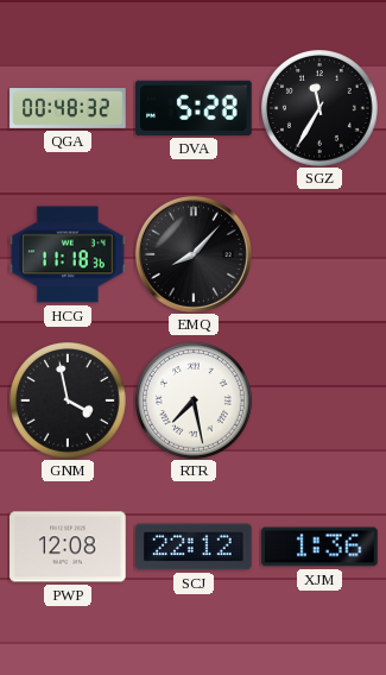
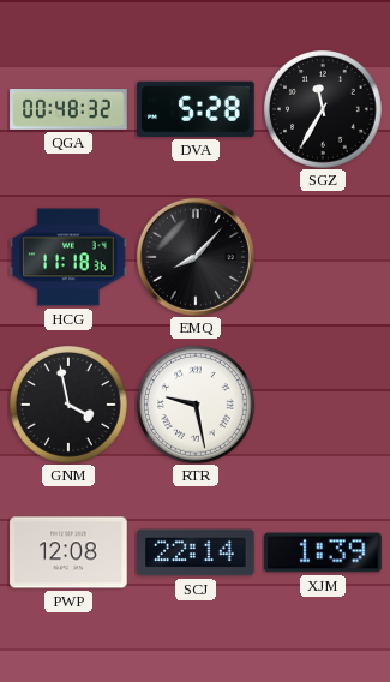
RTR: 7:28 -> 9:28 (197, 406)
SCJ: 22:12 -> 22:14 (196, 552)
XJM: 1:36 -> 1:39 (323, 552)
